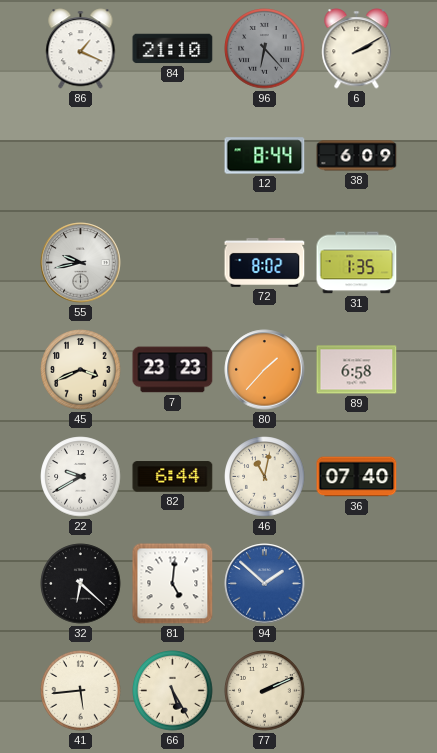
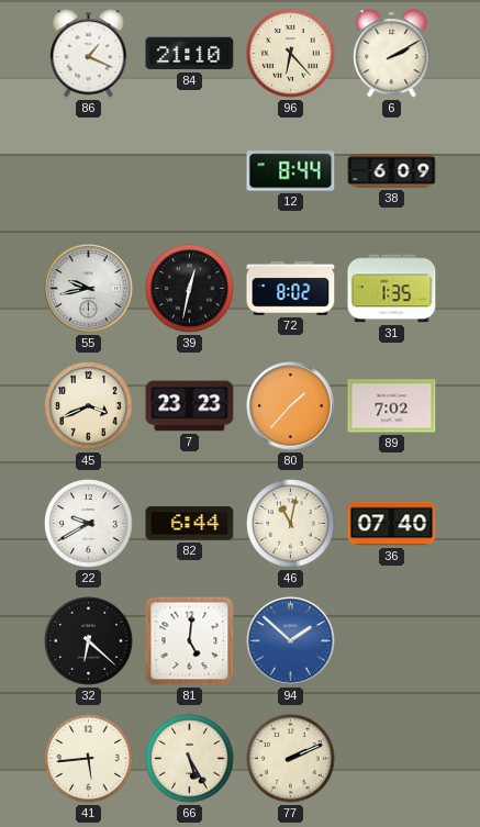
96 dial: grey -> cream (291, 54)
39: none -> 12:32 (190, 289)
89: 6:58 -> 7:02 (392, 406)
